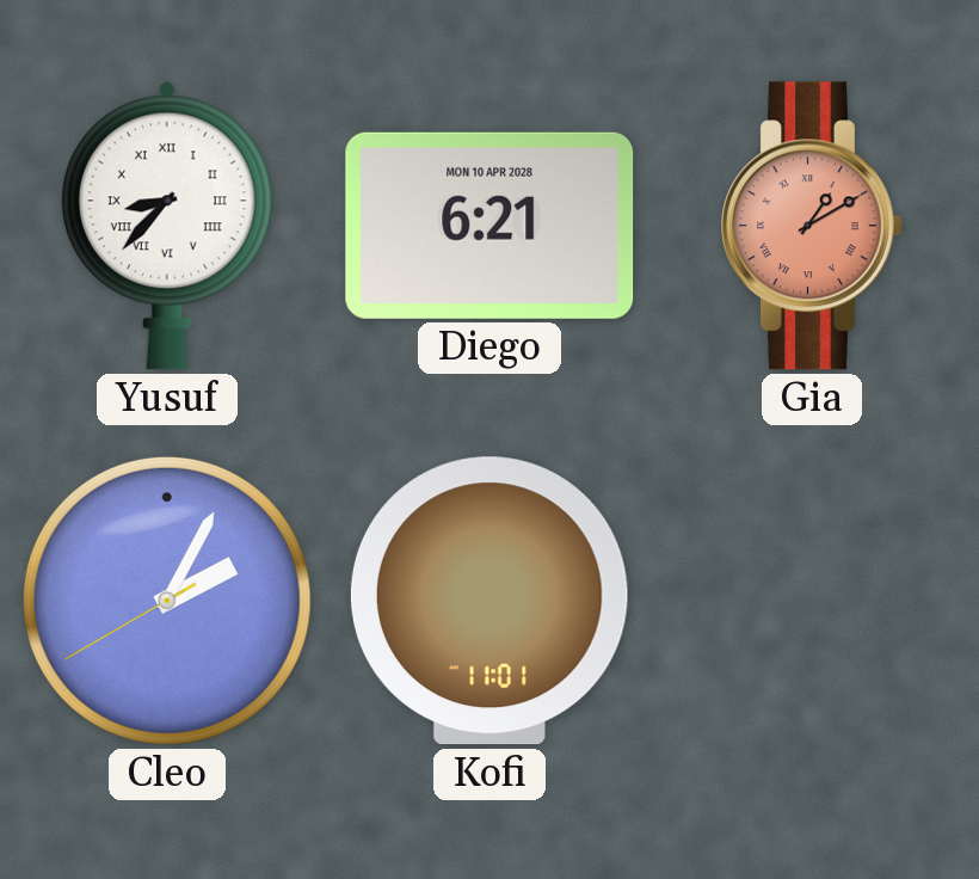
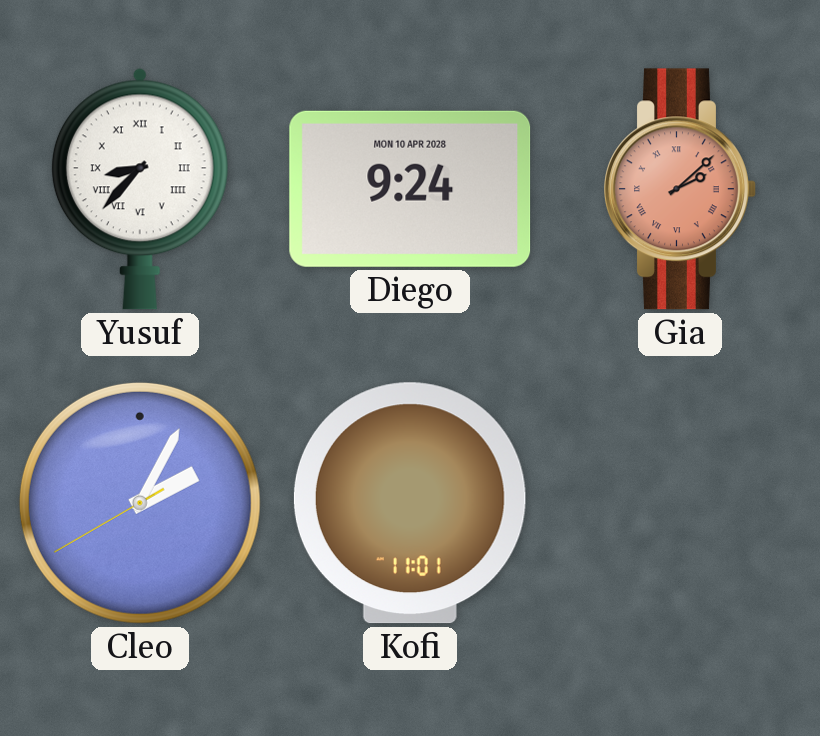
Diego: 6:21 -> 9:24 (410, 189)
Gia: 1:10 -> 2:08 (680, 189)
